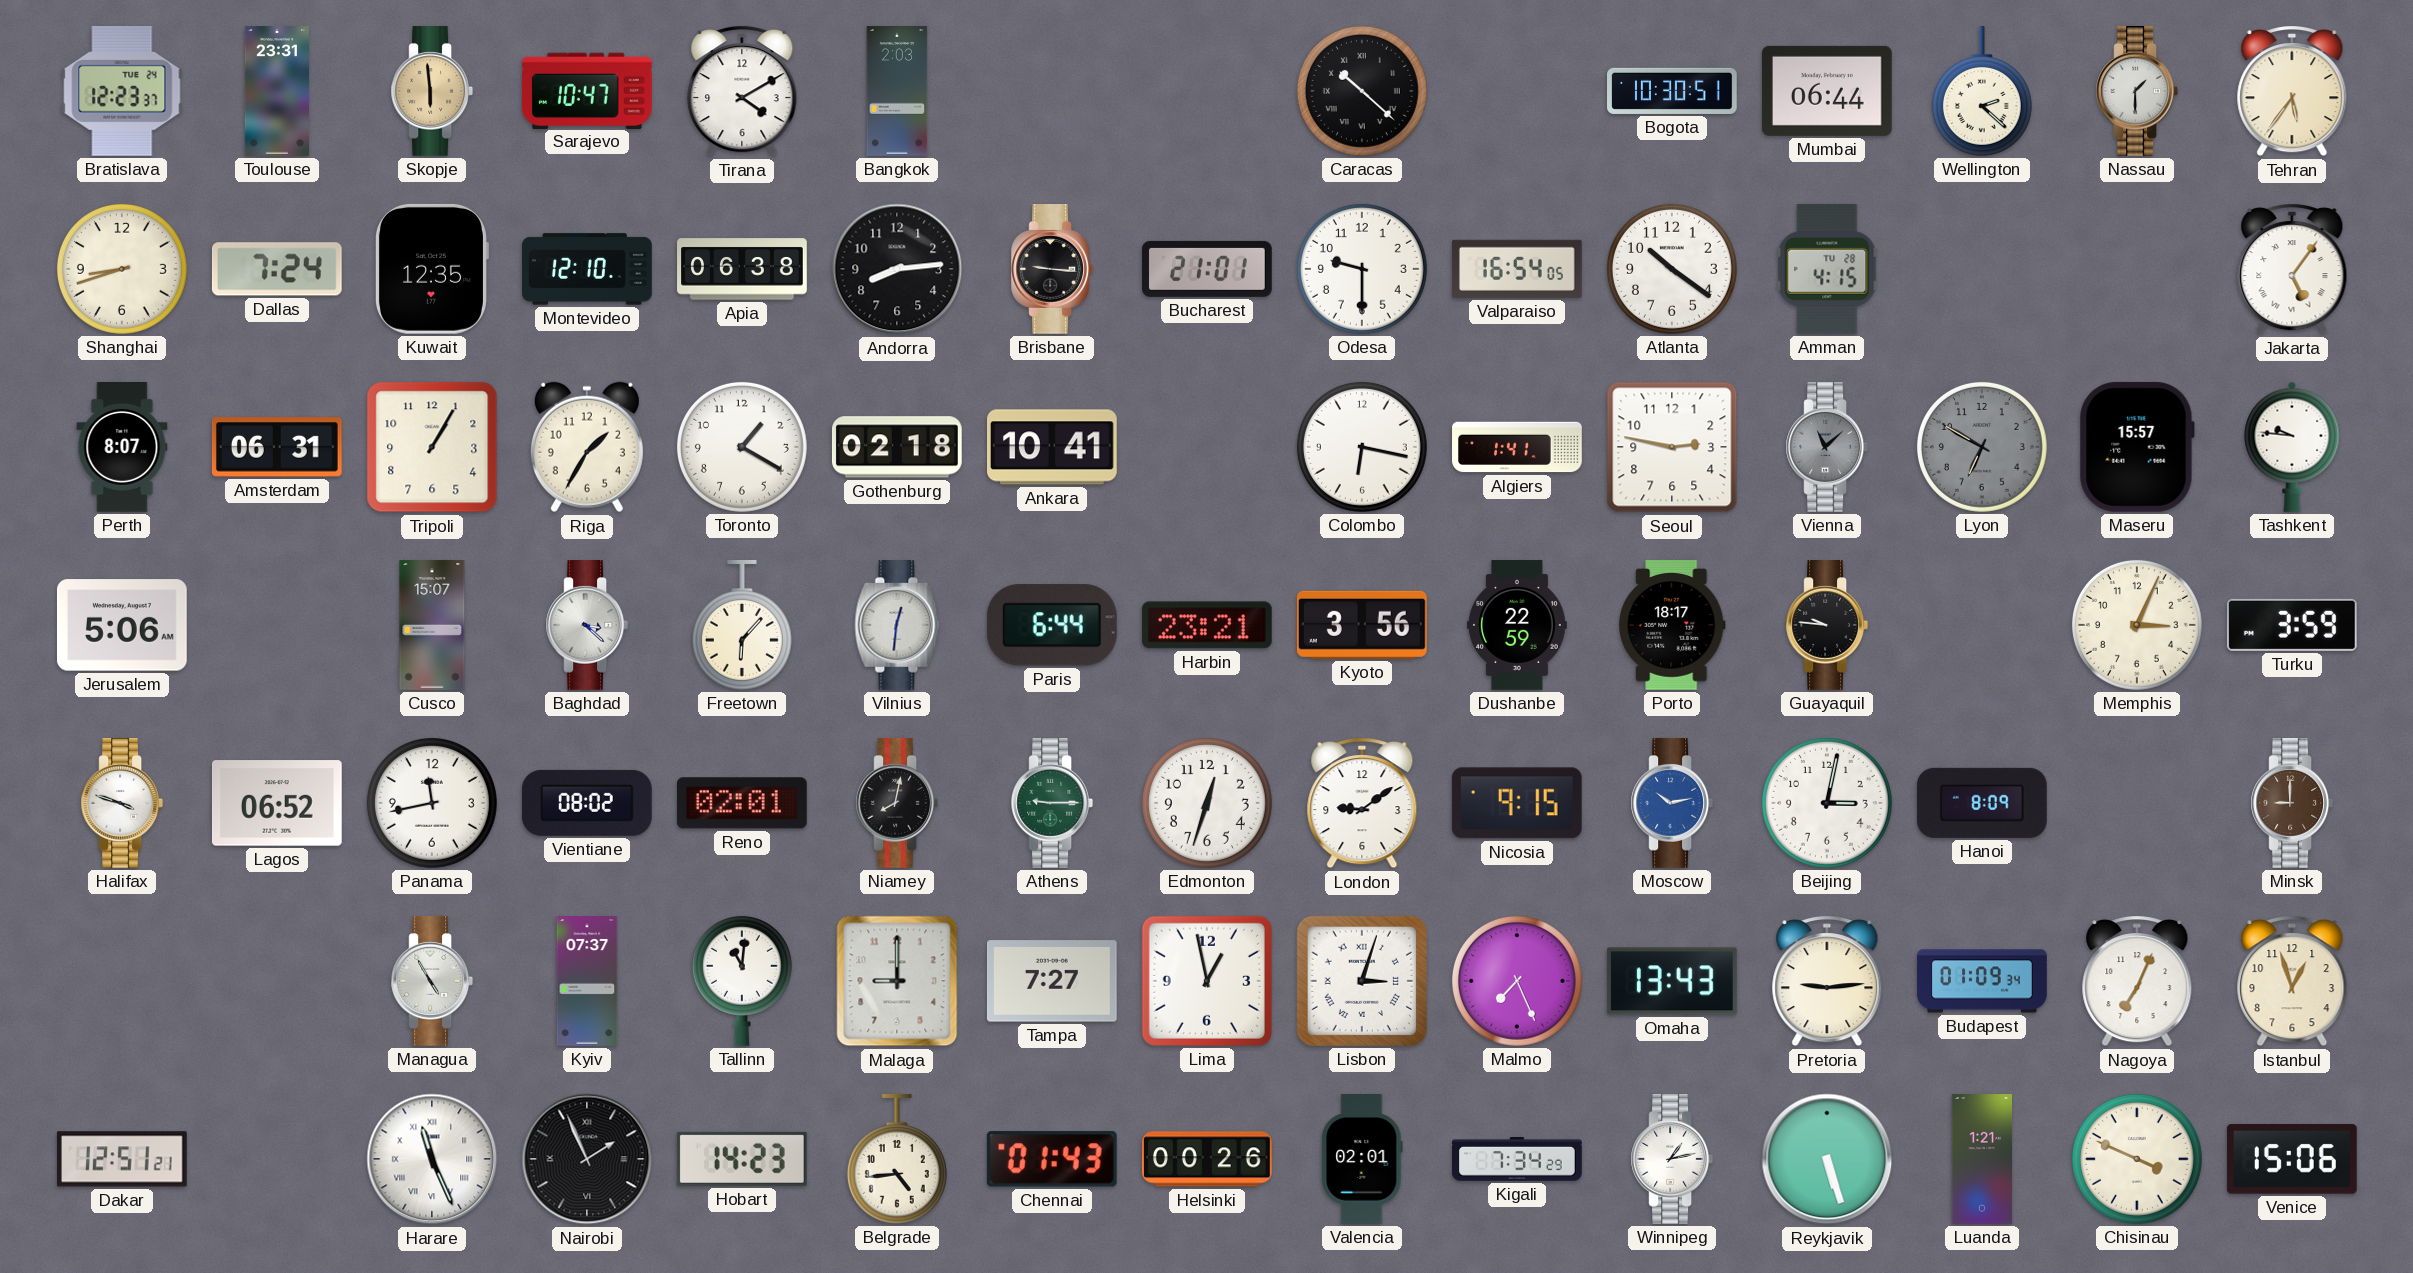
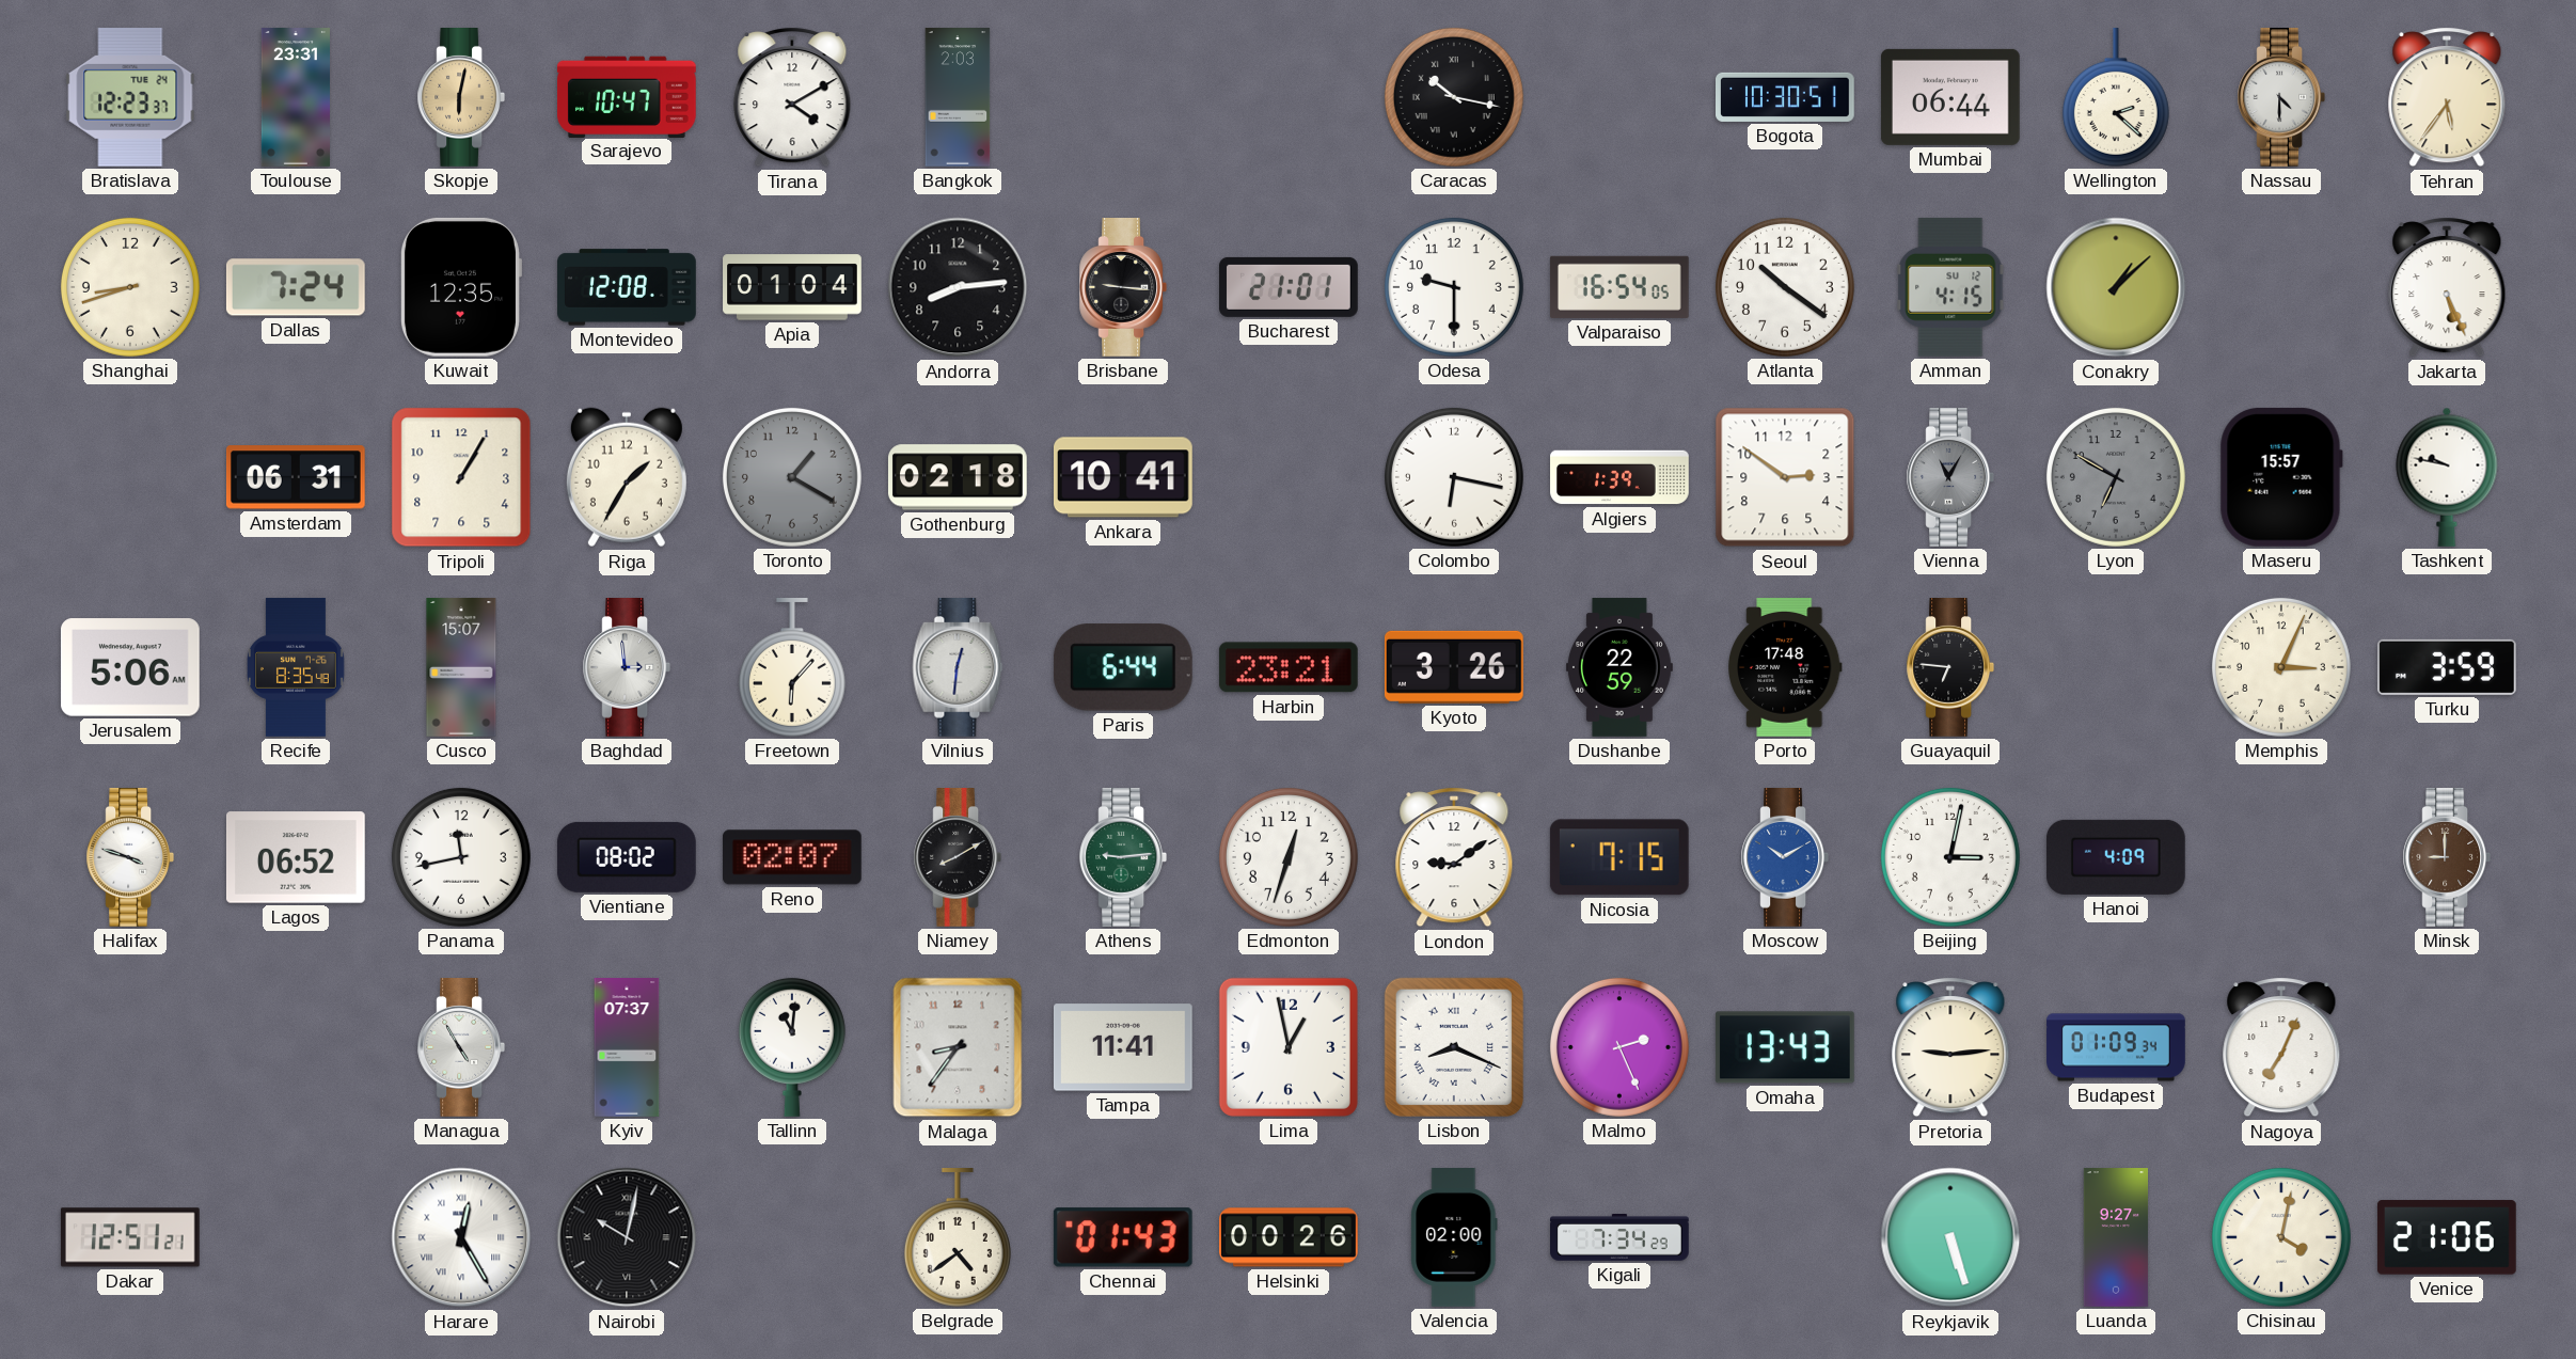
Skopje: 5:59 -> 6:02 (460, 98)
Caracas: 10:22 -> 10:17 (1454, 97)
Nassau: 1:30 -> 4:30 (2280, 98)
Montevideo: 12:10 -> 12:08 (627, 287)
Apia: 06:38 -> 01:04 (792, 287)
Amman date: TU 28 -> SU 12 (1950, 287)
Conakry: none -> 1:08 (2116, 287)
Jakarta: 5:06 -> 5:26 (2447, 288)
Perth: 8:07 -> none (122, 448)
Toronto dial: white -> grey (792, 477)
Algiers: 1:41 -> 1:39 (1619, 477)
Seoul: 2:47 -> 2:51 (1785, 477)
Vienna: 11:08 -> 11:05 (1949, 478)
Tashkent: 9:46 -> 9:47 (2447, 477)
Recife: none -> 8:35 (296, 667)
Baghdad: 3:22 -> 2:59 (626, 668)
Kyoto: 3:56 -> 3:26 (1454, 667)
Porto: 18:17 -> 17:48 (1786, 668)
Guayaquil: 9:46 -> 6:46 (1949, 668)
Reno: 02:01 -> 02:07 (792, 857)
Niamey: 8:02 -> 8:10 (957, 858)
Athens: 9:15 -> 9:14 (1122, 858)
Nicosia: 9:15 -> 7:15 (1619, 857)
Moscow: 10:13 -> 10:10 (1784, 858)
Hanoi: 8:09 -> 4:09 (2116, 857)
Malaga: 9:00 -> 8:36 (958, 1047)
Tampa: 7:27 -> 11:41 (1123, 1047)
Lisbon: 3:03 -> 8:19 (1454, 1047)
Malmo: 7:26 -> 2:26 (1619, 1047)
Istanbul: 12:57 -> none (2292, 982)
Harare: 11:26 -> 12:25 (461, 1237)
Nairobi: 1:56 -> 10:02 (627, 1237)
Hobart: 14:23 -> none (742, 1159)
Belgrade: 4:44 -> 4:39 (958, 1238)
Valencia: 02:01 -> 02:00 (1454, 1238)
Winnipeg: 1:13 -> none (1671, 1160)
Luanda: 1:21 -> 9:27 (2116, 1237)
Chisinau: 3:49 -> 4:02 (2281, 1237)
Venice: 15:06 -> 21:06 (2447, 1237)
